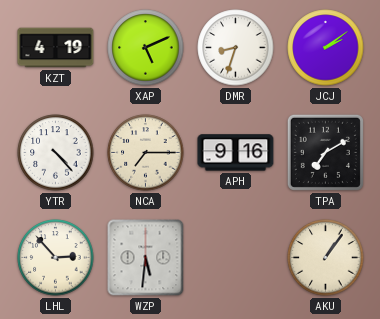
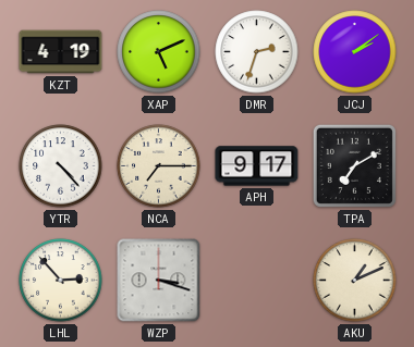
DMR: 8:33 -> 2:33 (257, 52)
APH: 9:16 -> 9:17 (257, 166)
WZP: 5:31 -> 3:18 (159, 281)
AKU: 1:06 -> 1:11 (355, 281)
